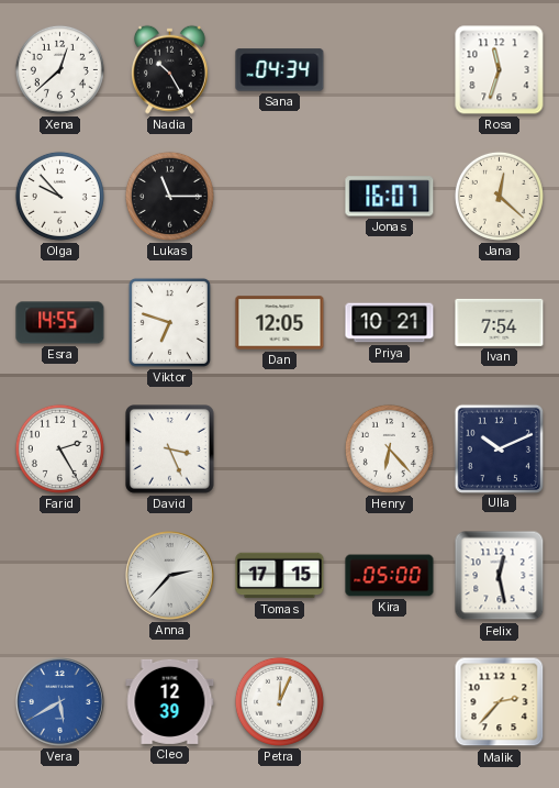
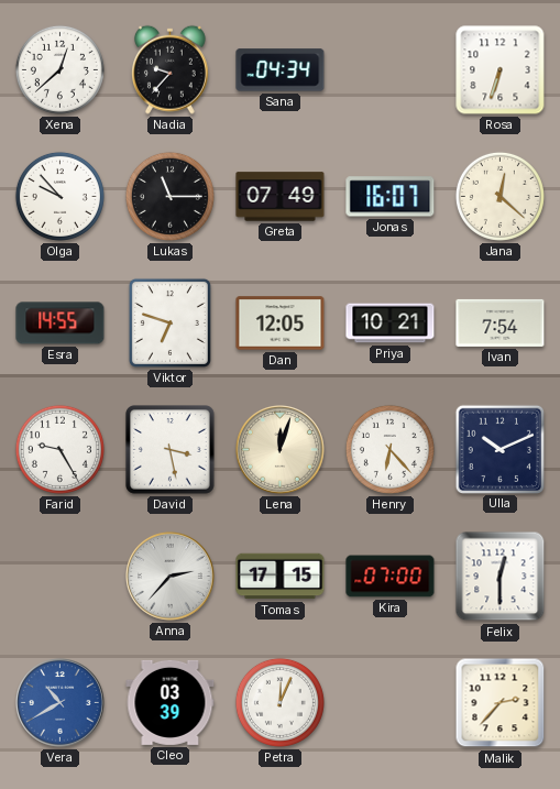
Nadia: 10:25 -> 9:37 (169, 69)
Rosa: 11:33 -> 6:33 (501, 70)
Greta: none -> 07:49 (281, 197)
Farid: 2:25 -> 9:25 (59, 449)
David: 3:26 -> 3:28 (171, 450)
Lena: none -> 12:03 (281, 450)
Kira: 05:00 -> 07:00 (391, 577)
Felix: 12:28 -> 12:30 (501, 577)
Vera: 5:40 -> 10:40 (61, 703)
Cleo: 12:39 -> 03:39 (171, 702)
